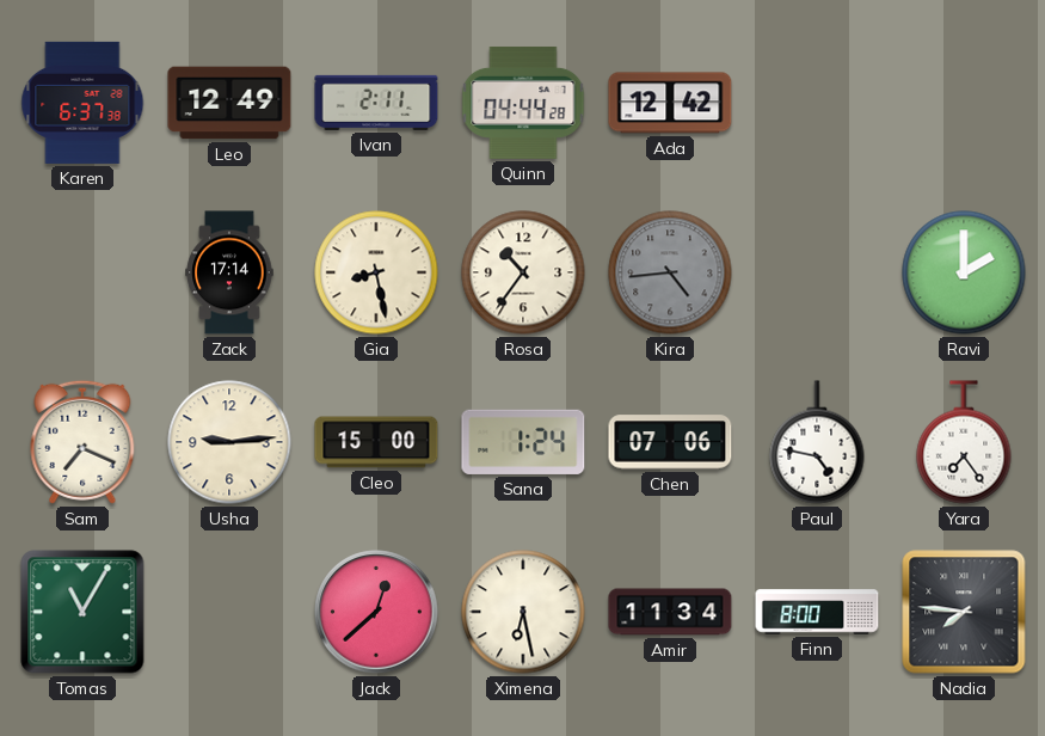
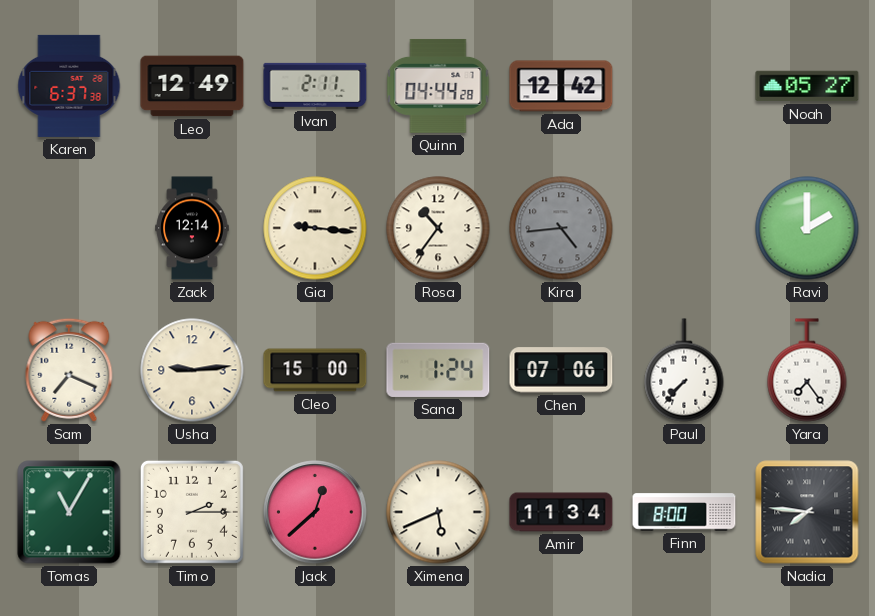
Noah: none -> 05:27 (807, 86)
Zack: 17:14 -> 12:14 (192, 228)
Gia: 8:28 -> 9:16 (315, 228)
Paul: 4:47 -> 7:37 (684, 370)
Timo: none -> 2:15 (192, 512)
Ximena: 6:28 -> 5:41 (438, 512)
